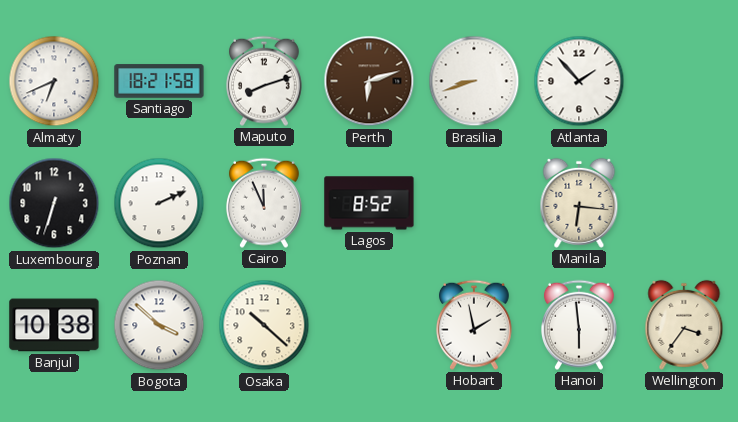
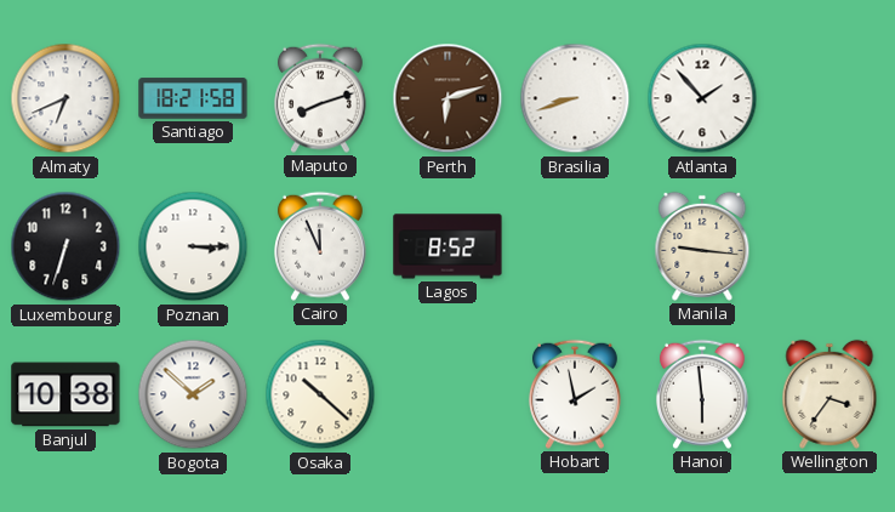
Poznan: 2:11 -> 3:15 (193, 246)
Manila: 6:16 -> 9:16 (702, 246)
Bogota: 3:52 -> 1:52 (193, 394)
